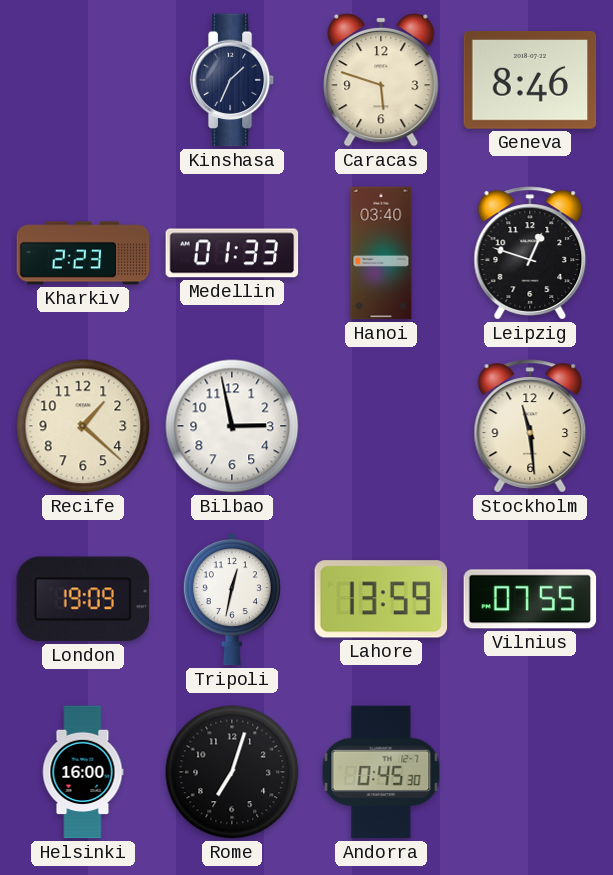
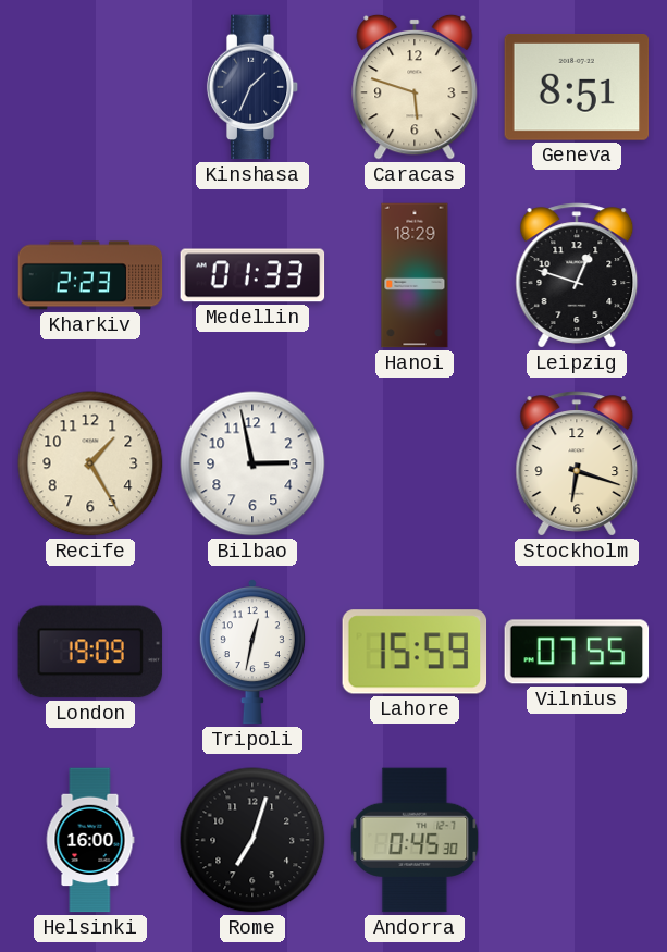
Geneva: 8:46 -> 8:51 (577, 88)
Hanoi: 03:40 -> 18:29 (415, 275)
Recife: 1:22 -> 1:25 (90, 463)
Stockholm: 11:29 -> 6:18 (577, 463)
Lahore: 13:59 -> 15:59 (415, 652)
